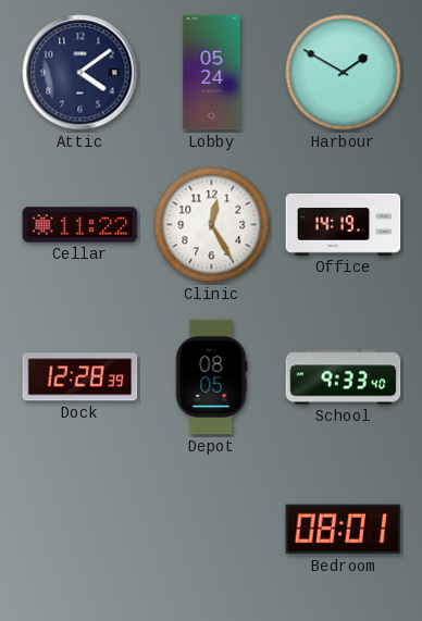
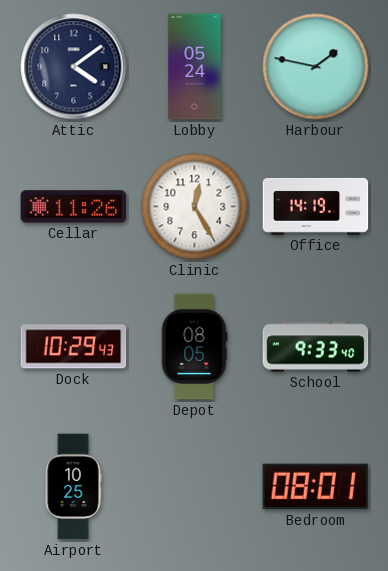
Harbour: 1:50 -> 1:47 (316, 67)
Cellar: 11:22 -> 11:26 (74, 207)
Dock: 12:28 -> 10:29 (74, 347)
Airport: none -> 10:25 (73, 487)
